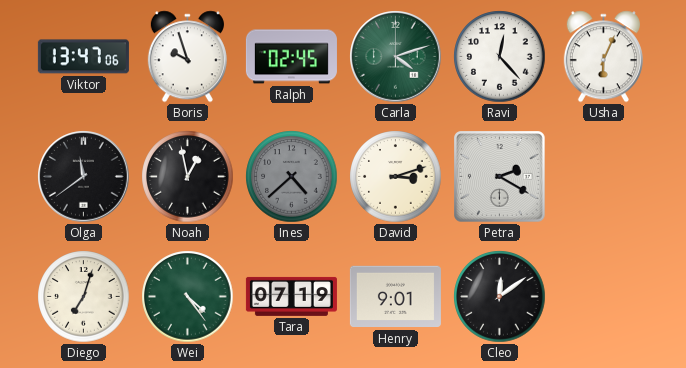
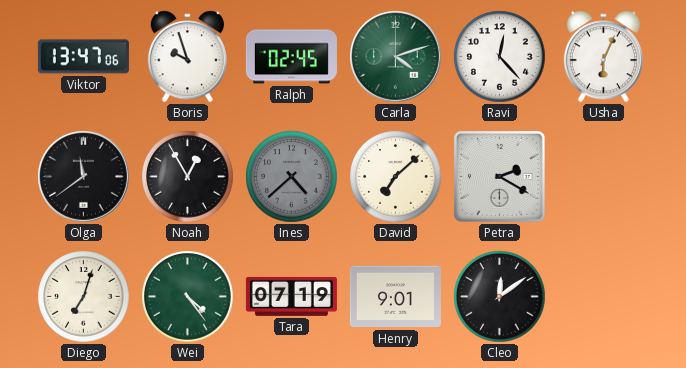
Noah: 12:58 -> 12:55 (188, 177)
David: 3:12 -> 7:08 (396, 177)
